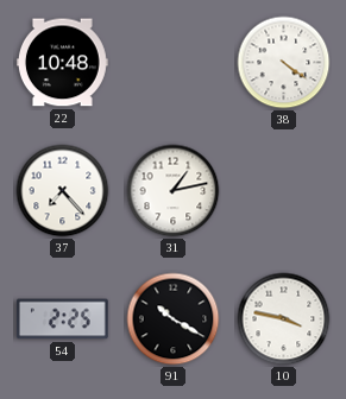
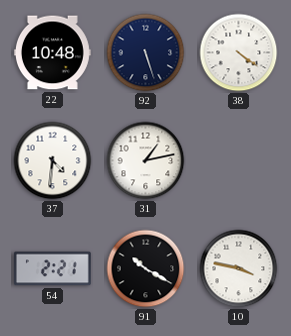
92: none -> 5:27 (146, 53)
37: 7:23 -> 4:31 (53, 161)
54: 2:25 -> 2:21 (52, 269)
